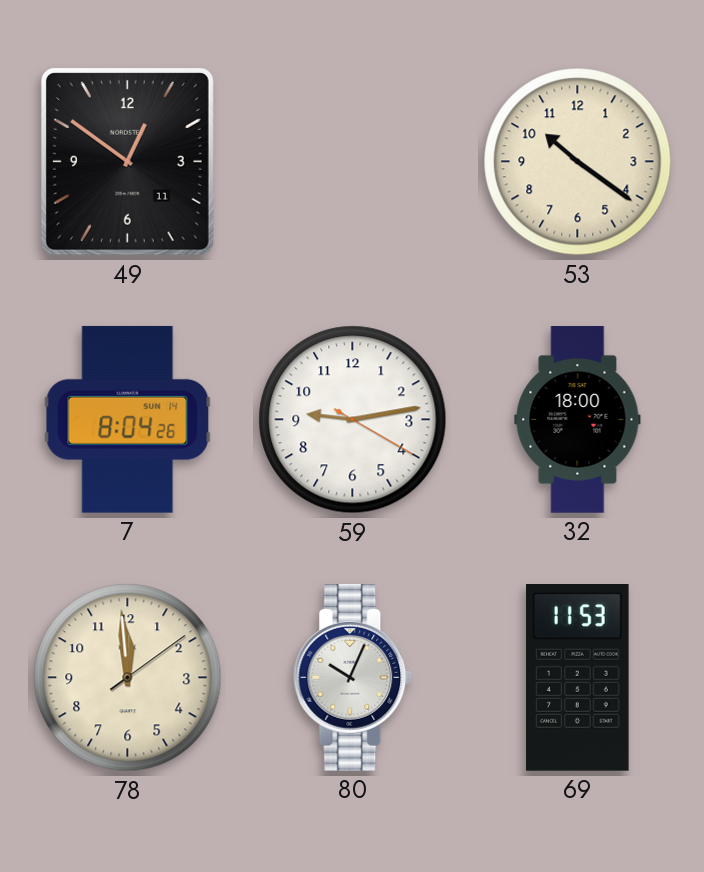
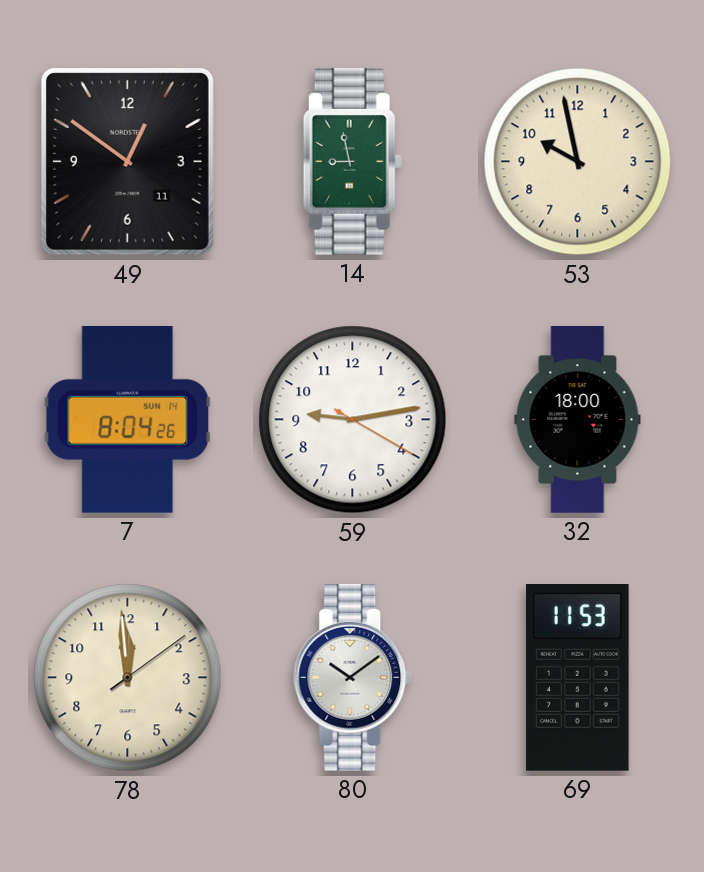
14: none -> 8:58 (352, 162)
53: 10:21 -> 9:58 (578, 162)
80: 10:04 -> 10:09 (353, 678)
